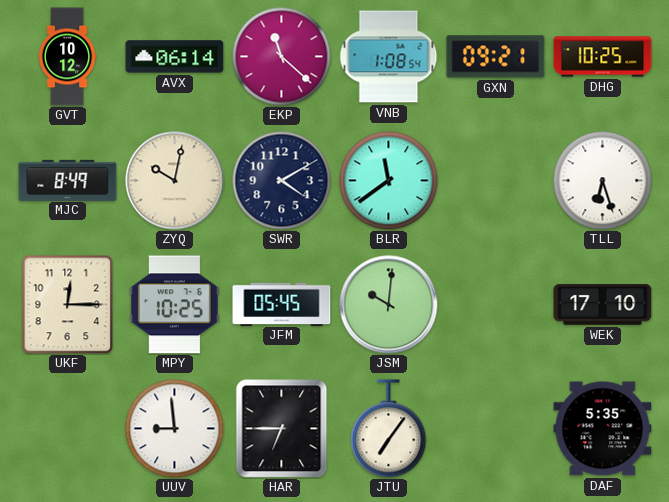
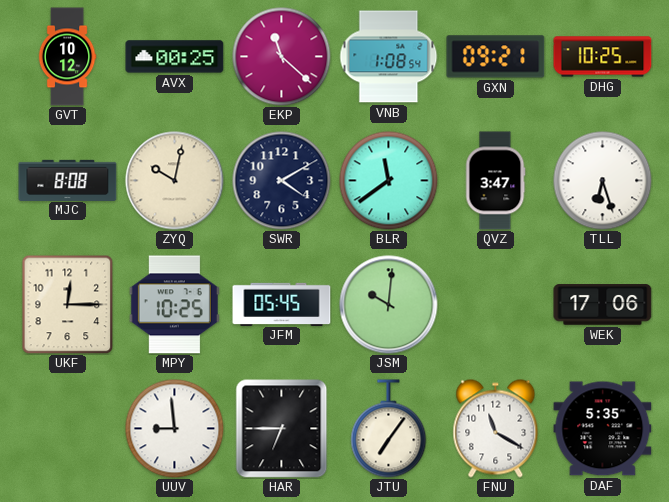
AVX: 06:14 -> 00:25 (175, 57)
MJC: 8:49 -> 8:08 (68, 180)
QVZ: none -> 3:47 (495, 181)
WEK: 17:10 -> 17:06 (603, 305)
FNU: none -> 11:20 (496, 429)
